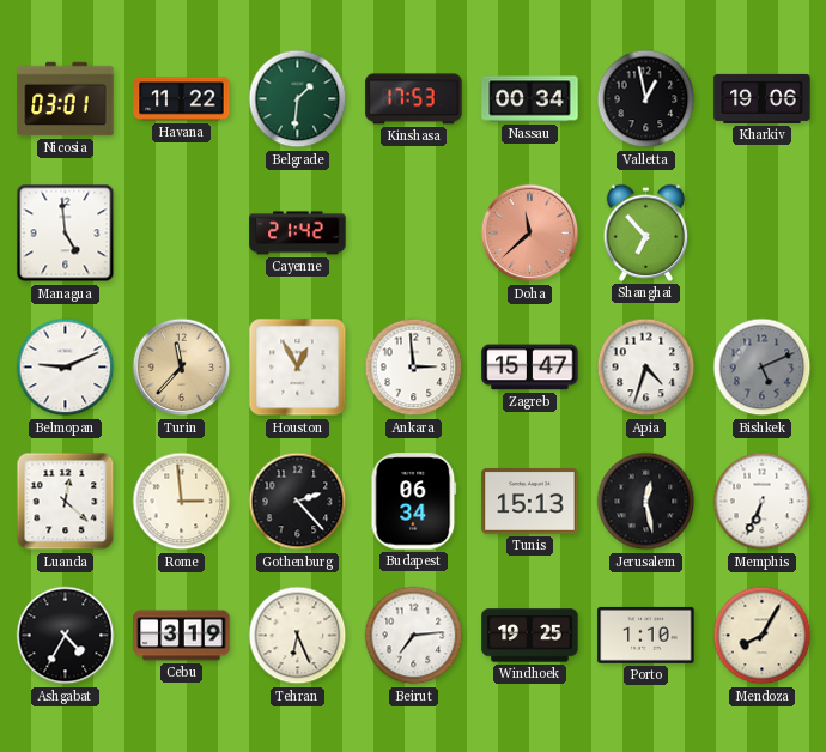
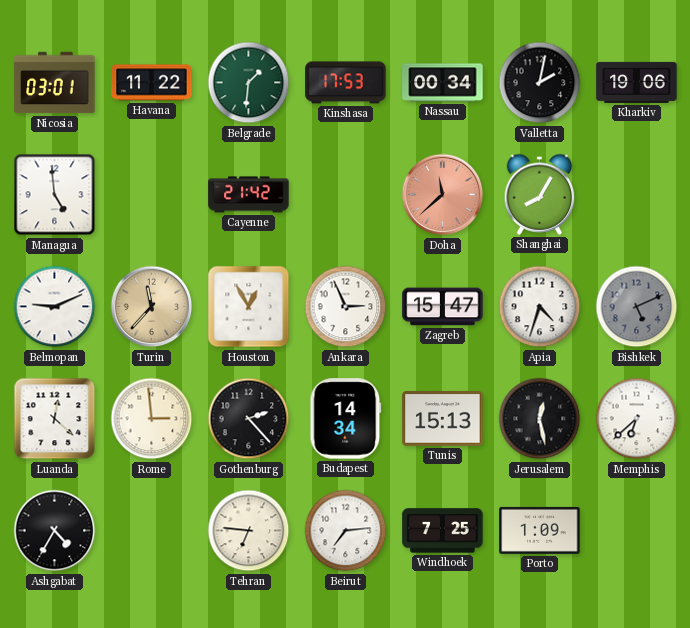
Valletta: 12:58 -> 2:02 (540, 83)
Shanghai: 6:53 -> 8:05 (540, 194)
Ankara: 2:59 -> 2:56 (346, 307)
Budapest: 06:34 -> 14:34 (346, 419)
Memphis: 6:34 -> 6:38 (637, 419)
Cebu: 3:19 -> none (182, 636)
Tehran: 6:26 -> 6:46 (249, 531)
Windhoek: 19:25 -> 7:25 (443, 531)
Porto: 1:10 -> 1:09 (540, 530)
Mendoza: 8:05 -> none (763, 636)
